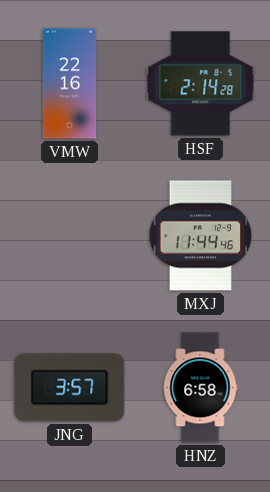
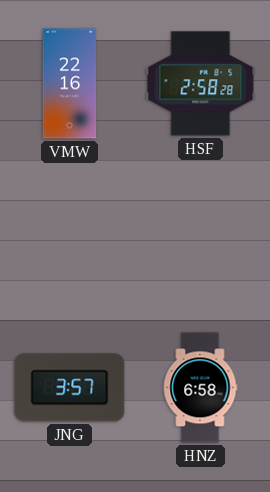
HSF: 2:14 -> 2:58 (201, 84)
MXJ: 11:44 -> none (201, 236)
